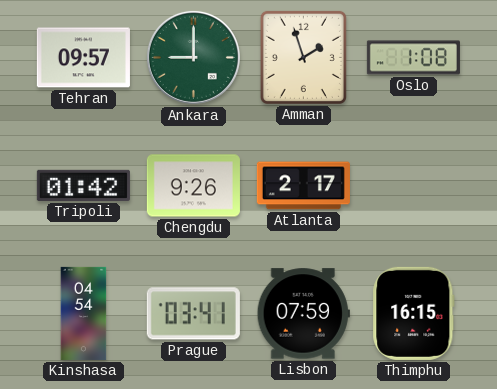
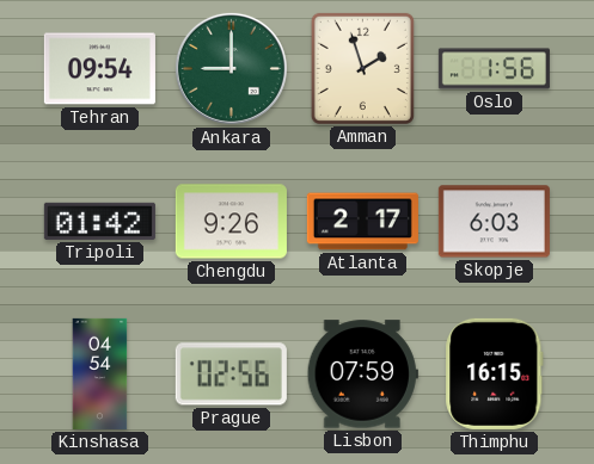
Tehran: 09:57 -> 09:54 (99, 69)
Oslo: 1:08 -> 1:56 (494, 69)
Skopje: none -> 6:03 (494, 222)
Prague: 03:41 -> 02:56 (231, 375)
